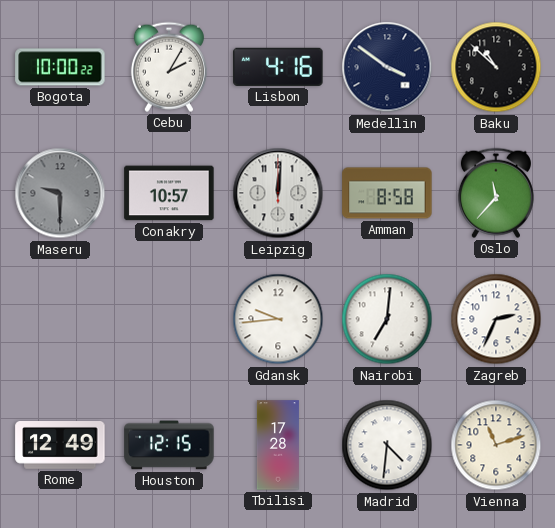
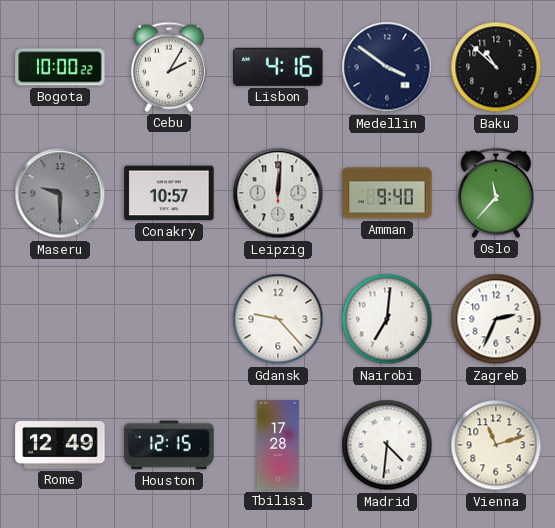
Amman: 8:58 -> 9:40 (387, 193)
Gdansk: 9:44 -> 9:23 (278, 319)
